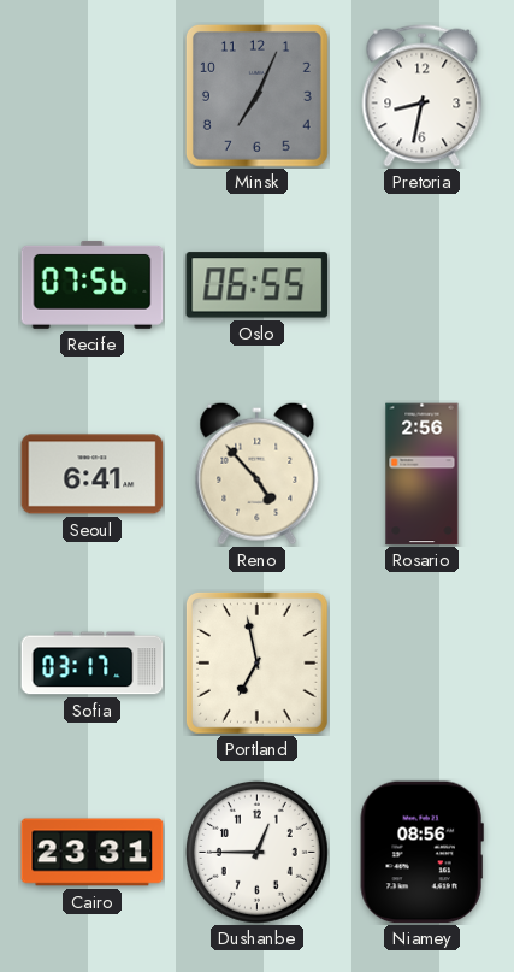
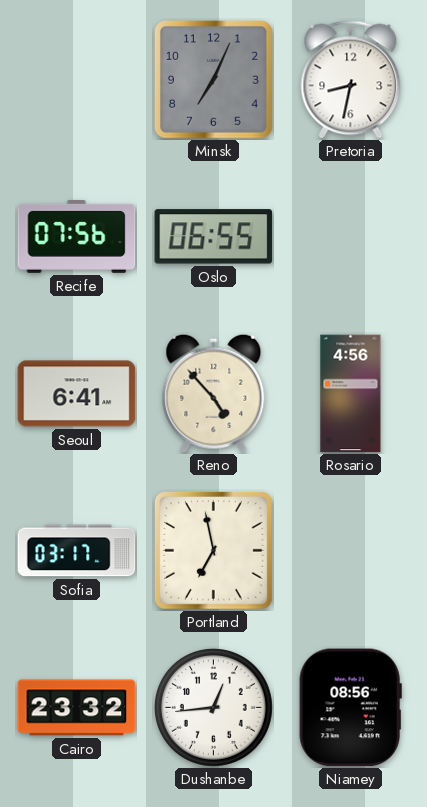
Rosario: 2:56 -> 4:56 (351, 394)
Cairo: 23:31 -> 23:32 (77, 708)
Dushanbe: 12:45 -> 12:44 (213, 707)
